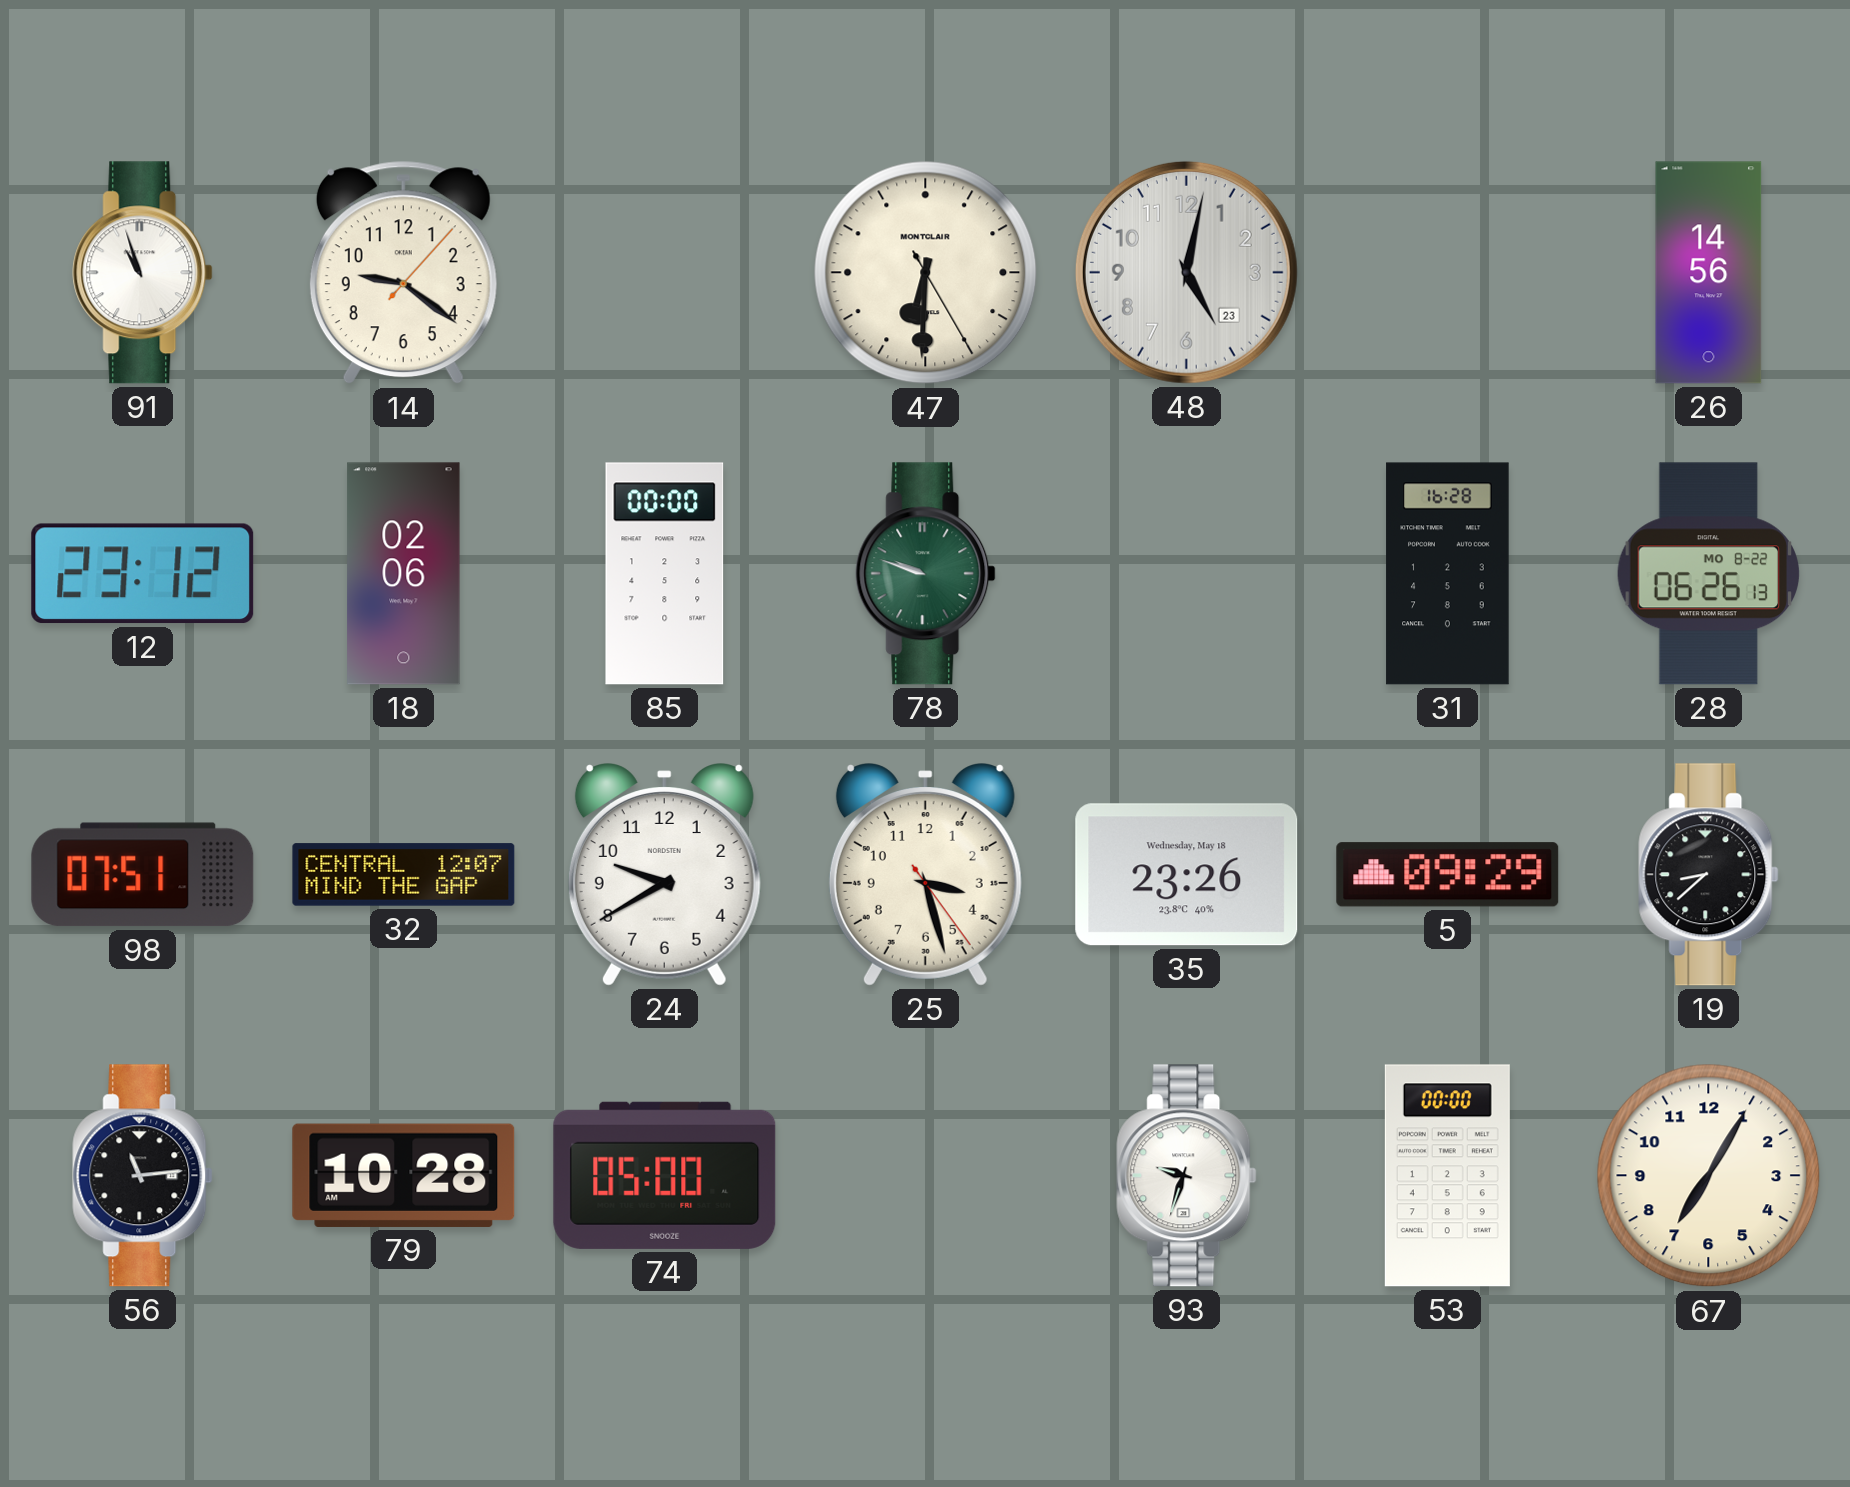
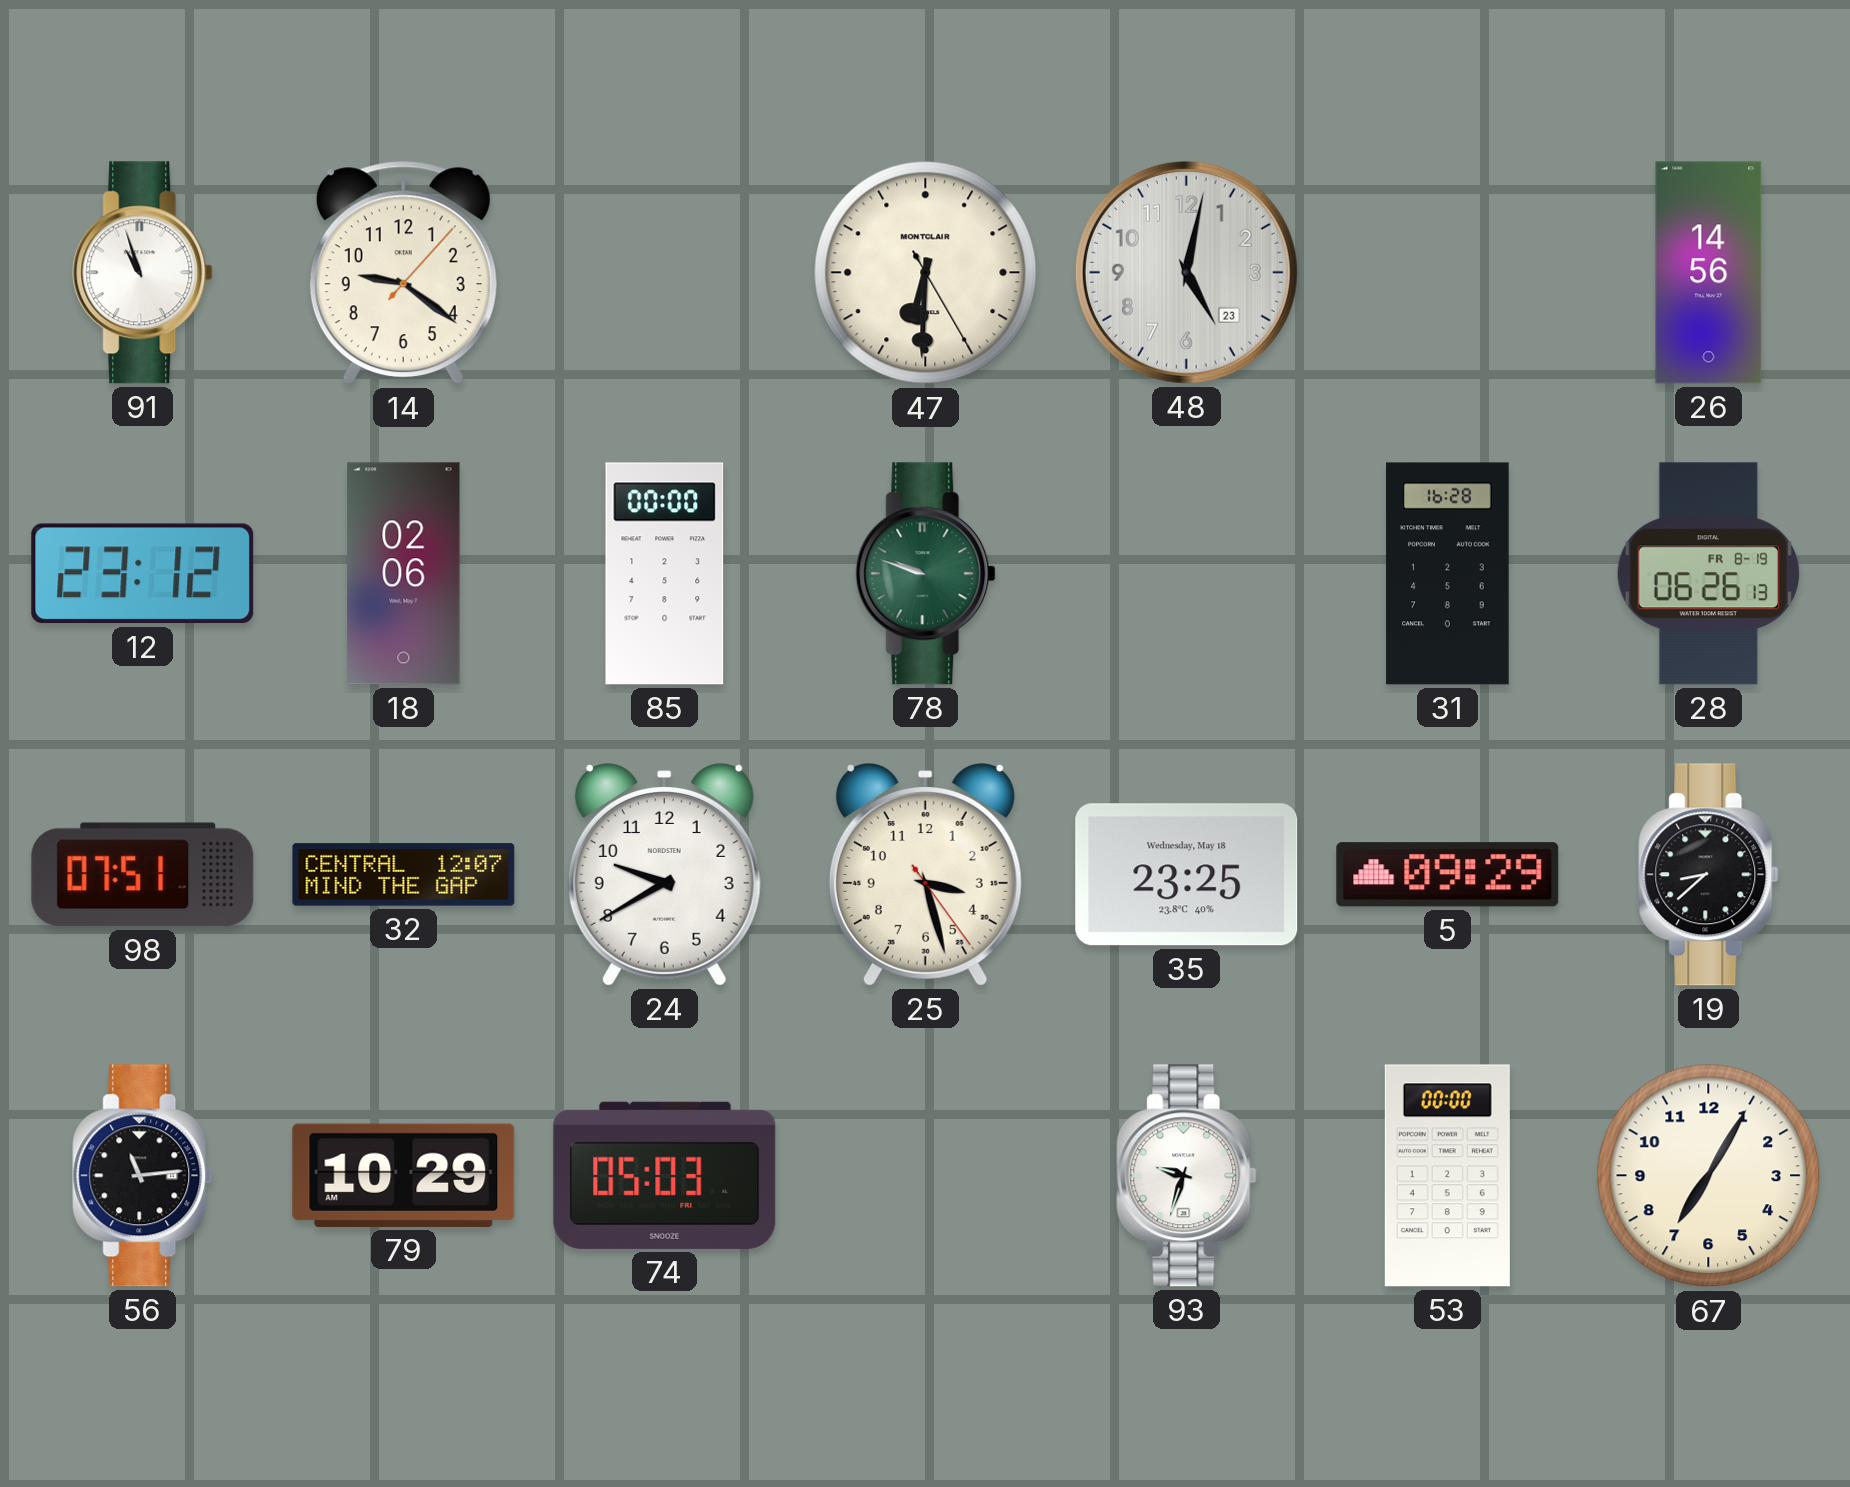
28 date: MO 8-22 -> FR 8-19 (1708, 574)
35: 23:26 -> 23:25 (1187, 875)
79: 10:28 -> 10:29 (404, 1175)
74: 05:00 -> 05:03 (665, 1175)
